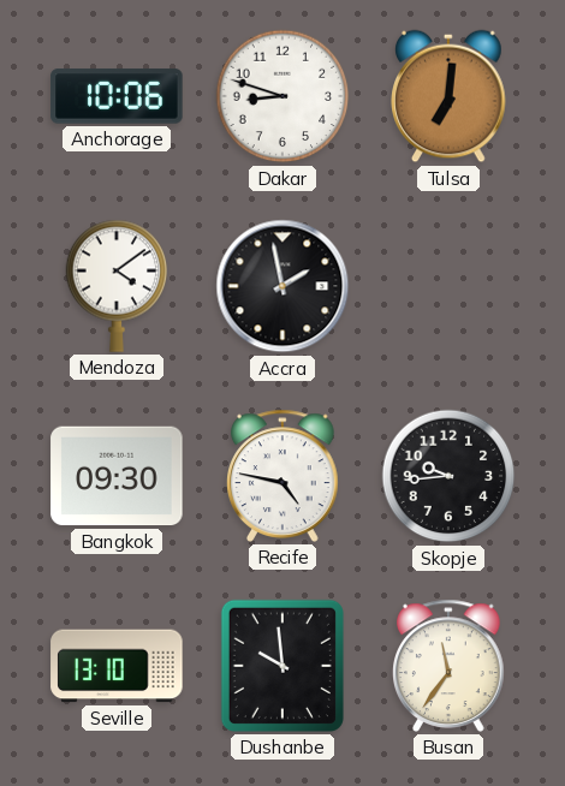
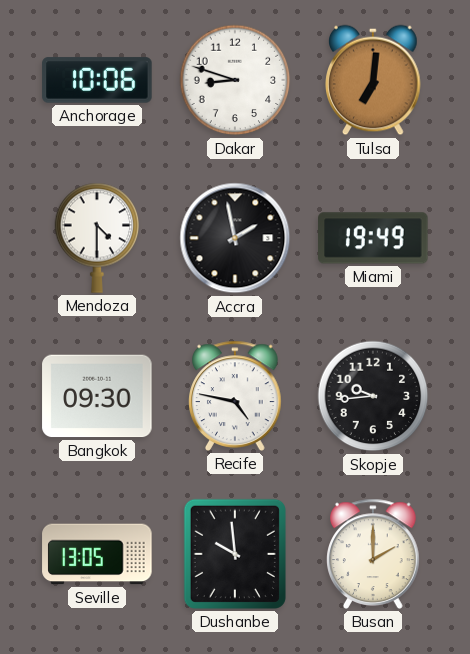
Mendoza: 4:09 -> 4:30 (97, 238)
Miami: none -> 19:49 (373, 238)
Seville: 13:10 -> 13:05 (97, 554)
Busan: 11:36 -> 2:00 (374, 554)
